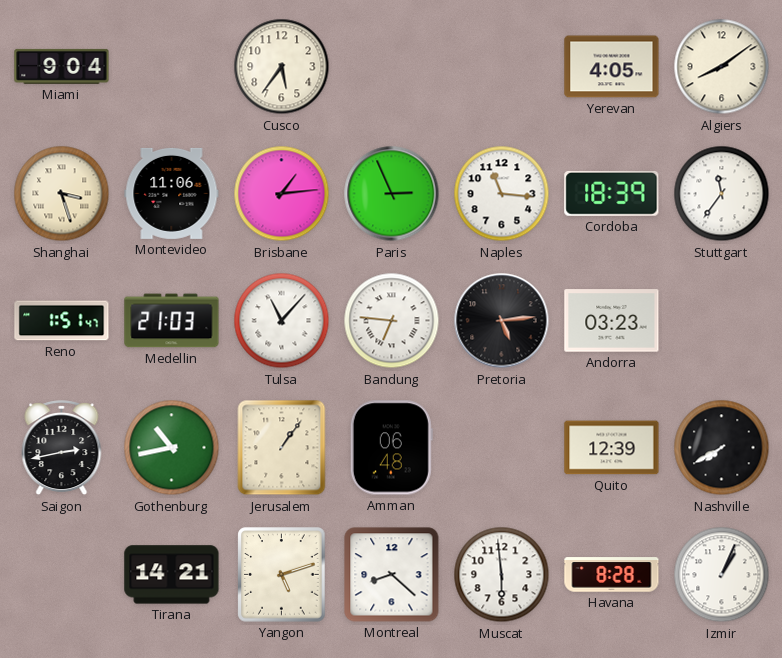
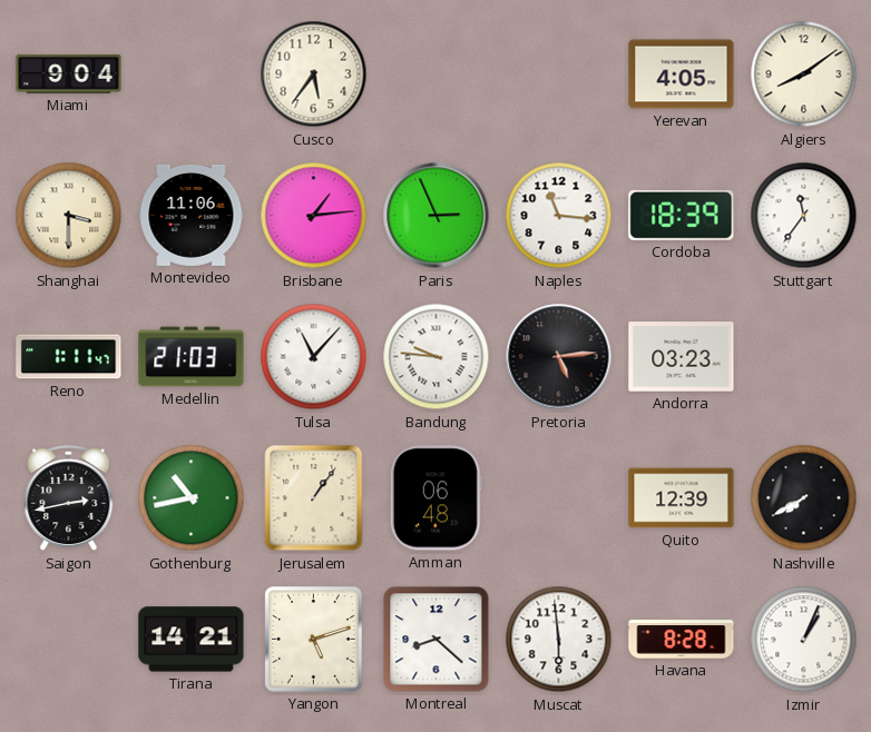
Shanghai: 3:27 -> 3:30 (69, 216)
Reno: 1:51 -> 1:11 (69, 357)
Bandung: 6:46 -> 9:46 (437, 357)
